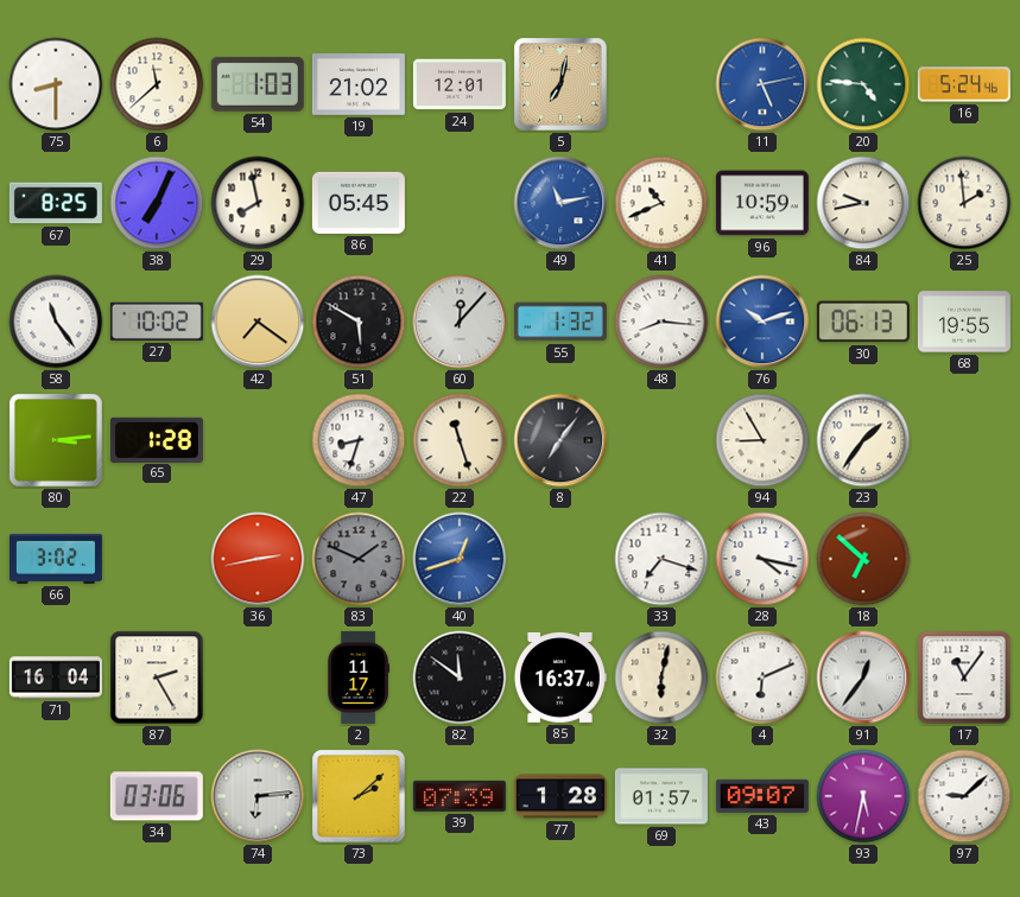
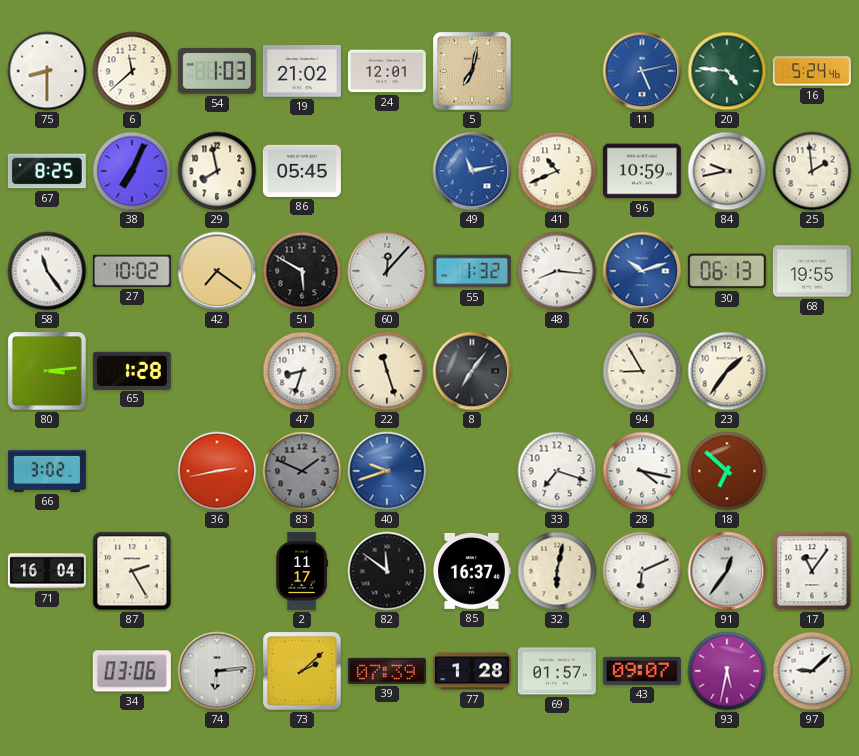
40: 12:42 -> 9:42 (387, 471)
